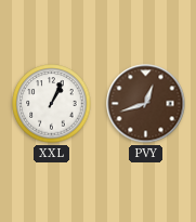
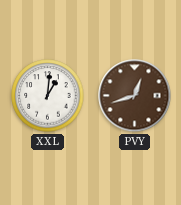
XXL: 1:04 -> 1:01 (48, 96)
